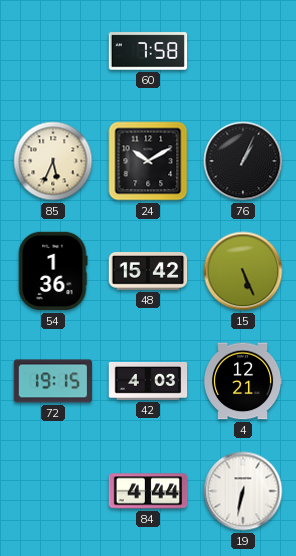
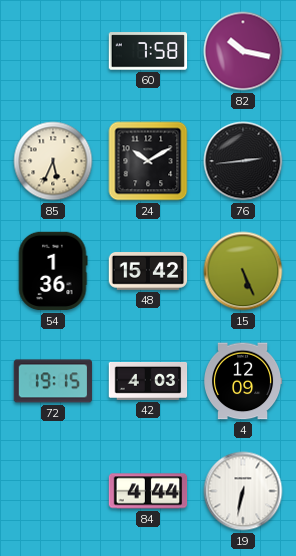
82: none -> 10:17 (243, 51)
76: 1:04 -> 2:44 (243, 161)
4: 12:21 -> 12:09 (244, 381)
